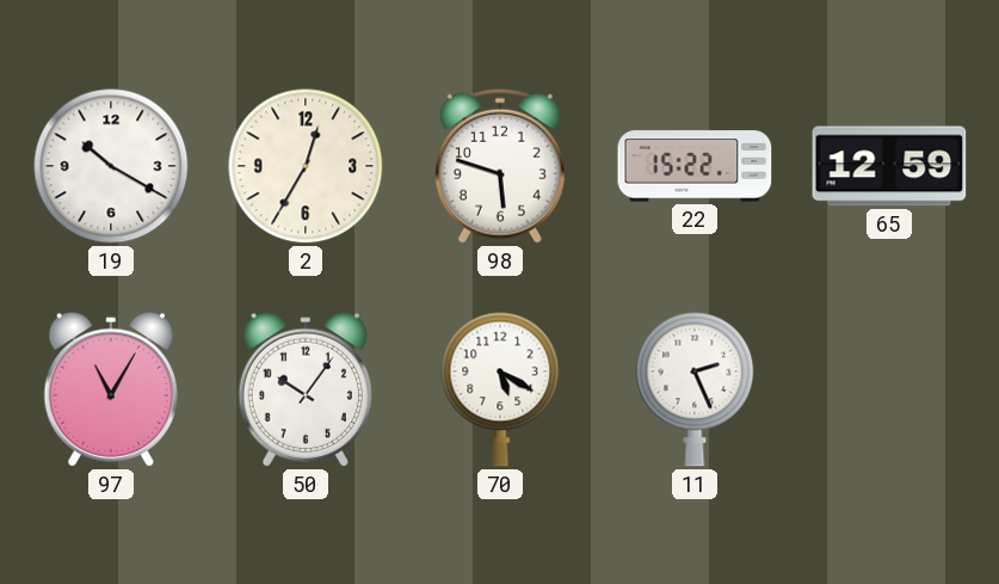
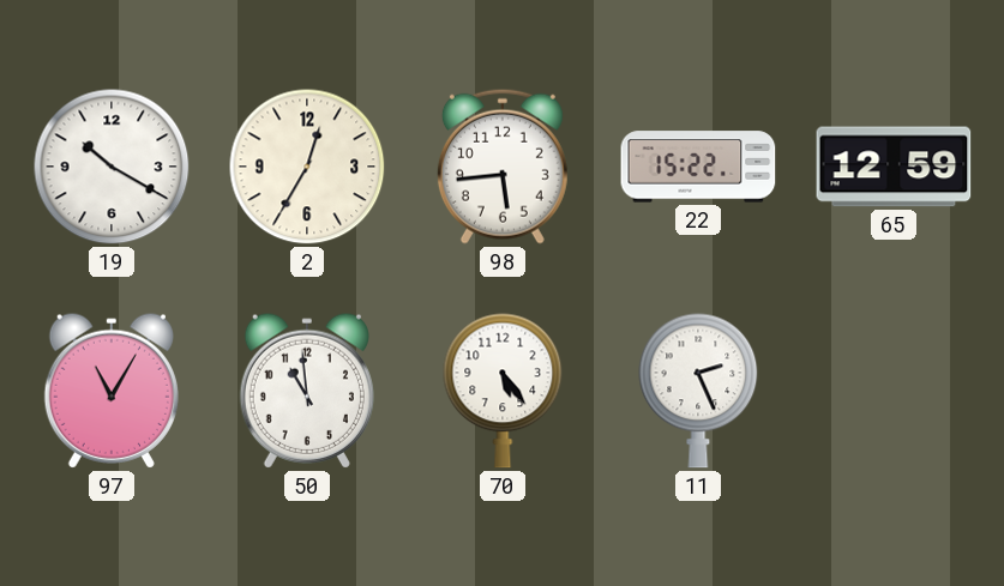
98: 5:48 -> 5:44 (503, 167)
50: 10:06 -> 10:59 (307, 391)
70: 5:20 -> 5:24 (503, 391)
